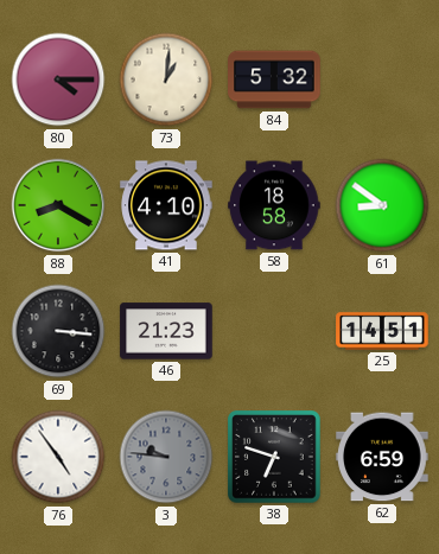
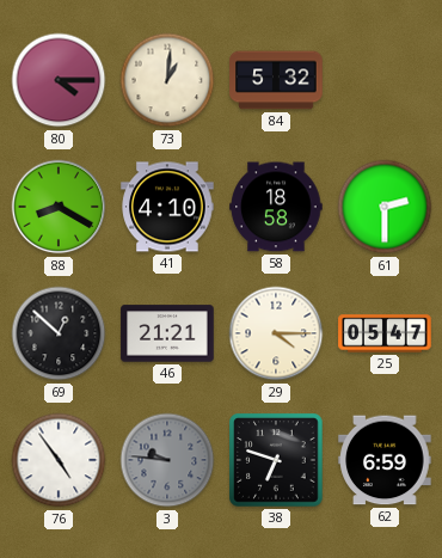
61: 8:51 -> 2:30 (385, 207)
69: 3:16 -> 12:52 (59, 333)
46: 21:23 -> 21:21 (167, 333)
29: none -> 4:15 (276, 333)
25: 14:51 -> 05:47 (385, 333)
